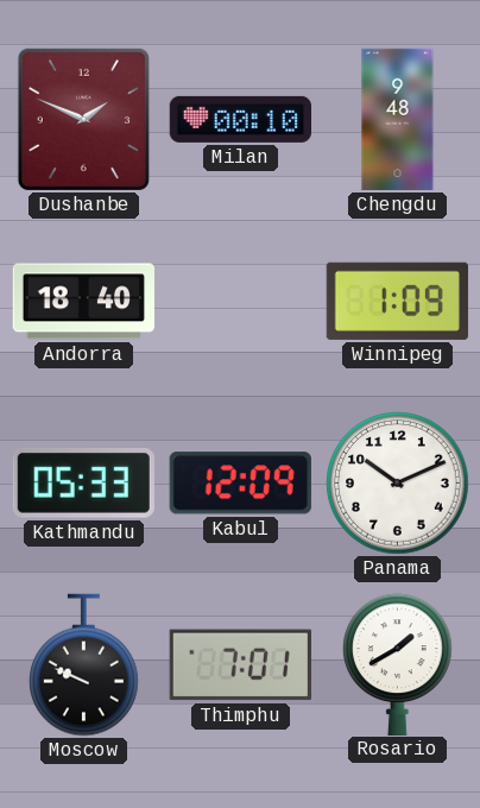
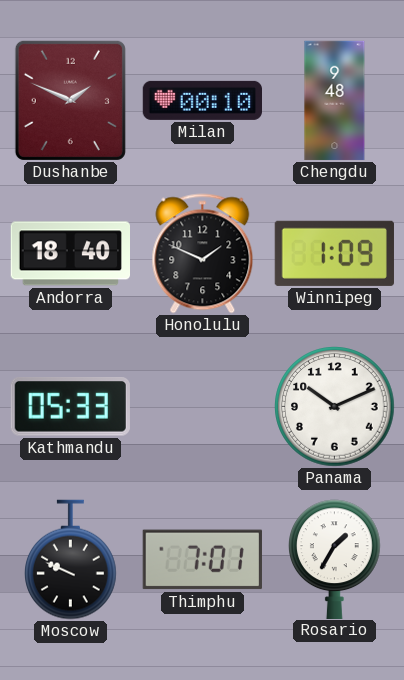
Honolulu: none -> 1:49 (203, 254)
Kabul: 12:09 -> none (240, 484)
Rosario: 1:40 -> 1:35 (335, 559)
